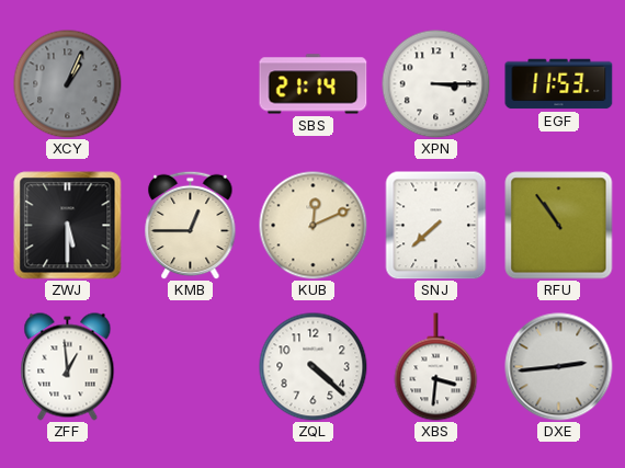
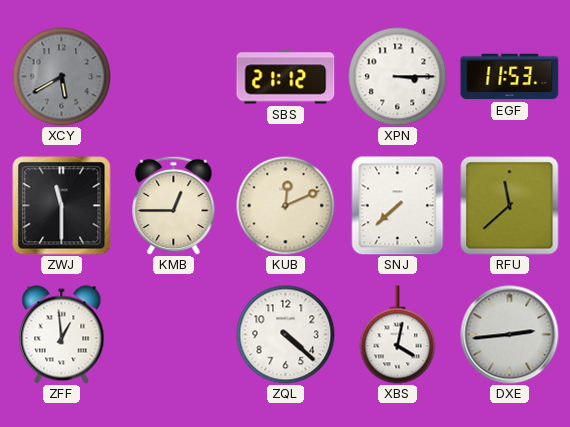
XCY: 1:04 -> 5:40 (62, 77)
SBS: 21:14 -> 21:12 (286, 77)
ZWJ: 5:30 -> 11:30 (62, 206)
RFU: 10:54 -> 11:38 (510, 206)
XBS: 3:31 -> 4:02 (398, 335)
